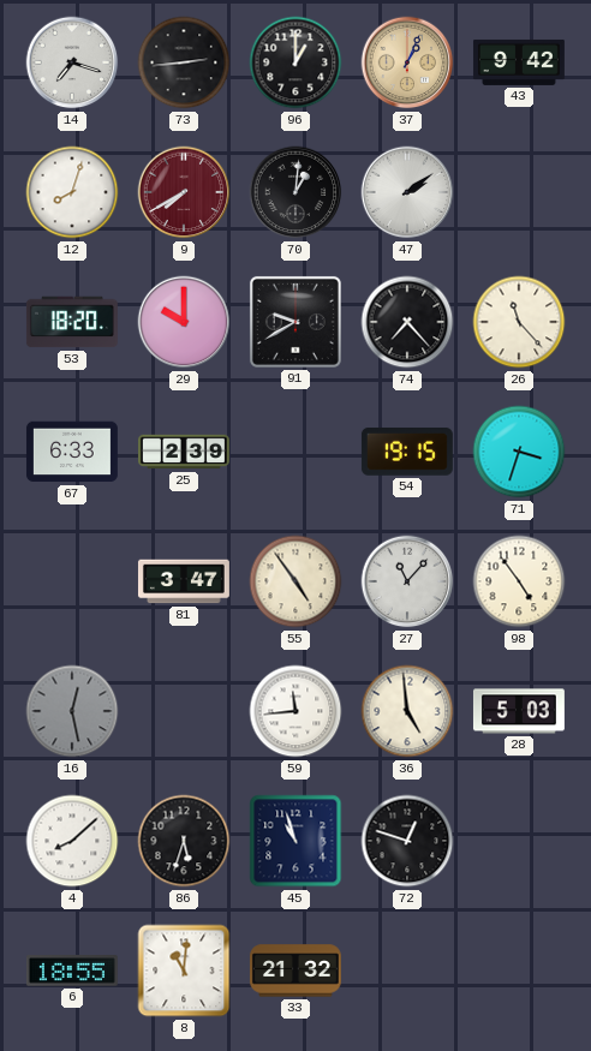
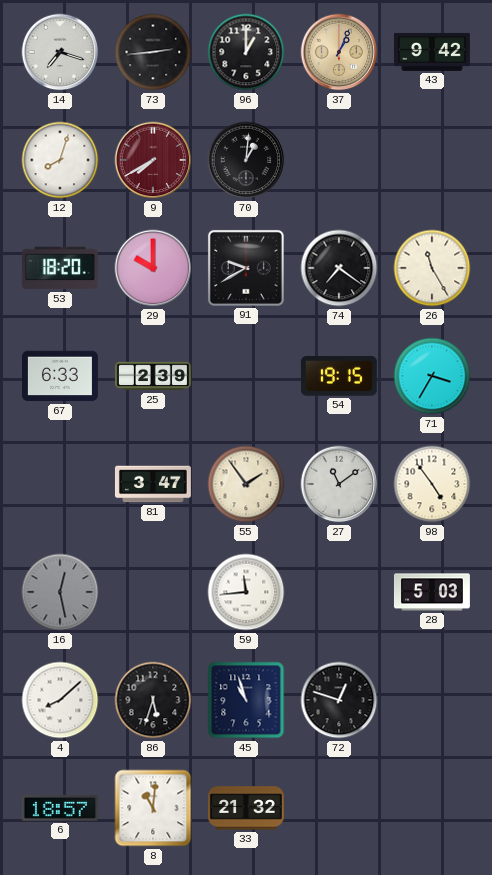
47: 2:09 -> none (407, 192)
74: 7:23 -> 7:21 (339, 268)
26: 11:23 -> 11:25 (432, 268)
71: 3:33 -> 3:35 (432, 376)
55: 4:54 -> 1:54 (246, 484)
27: 11:07 -> 11:09 (339, 484)
36: 4:59 -> none (407, 711)
6: 18:55 -> 18:57 (60, 808)
